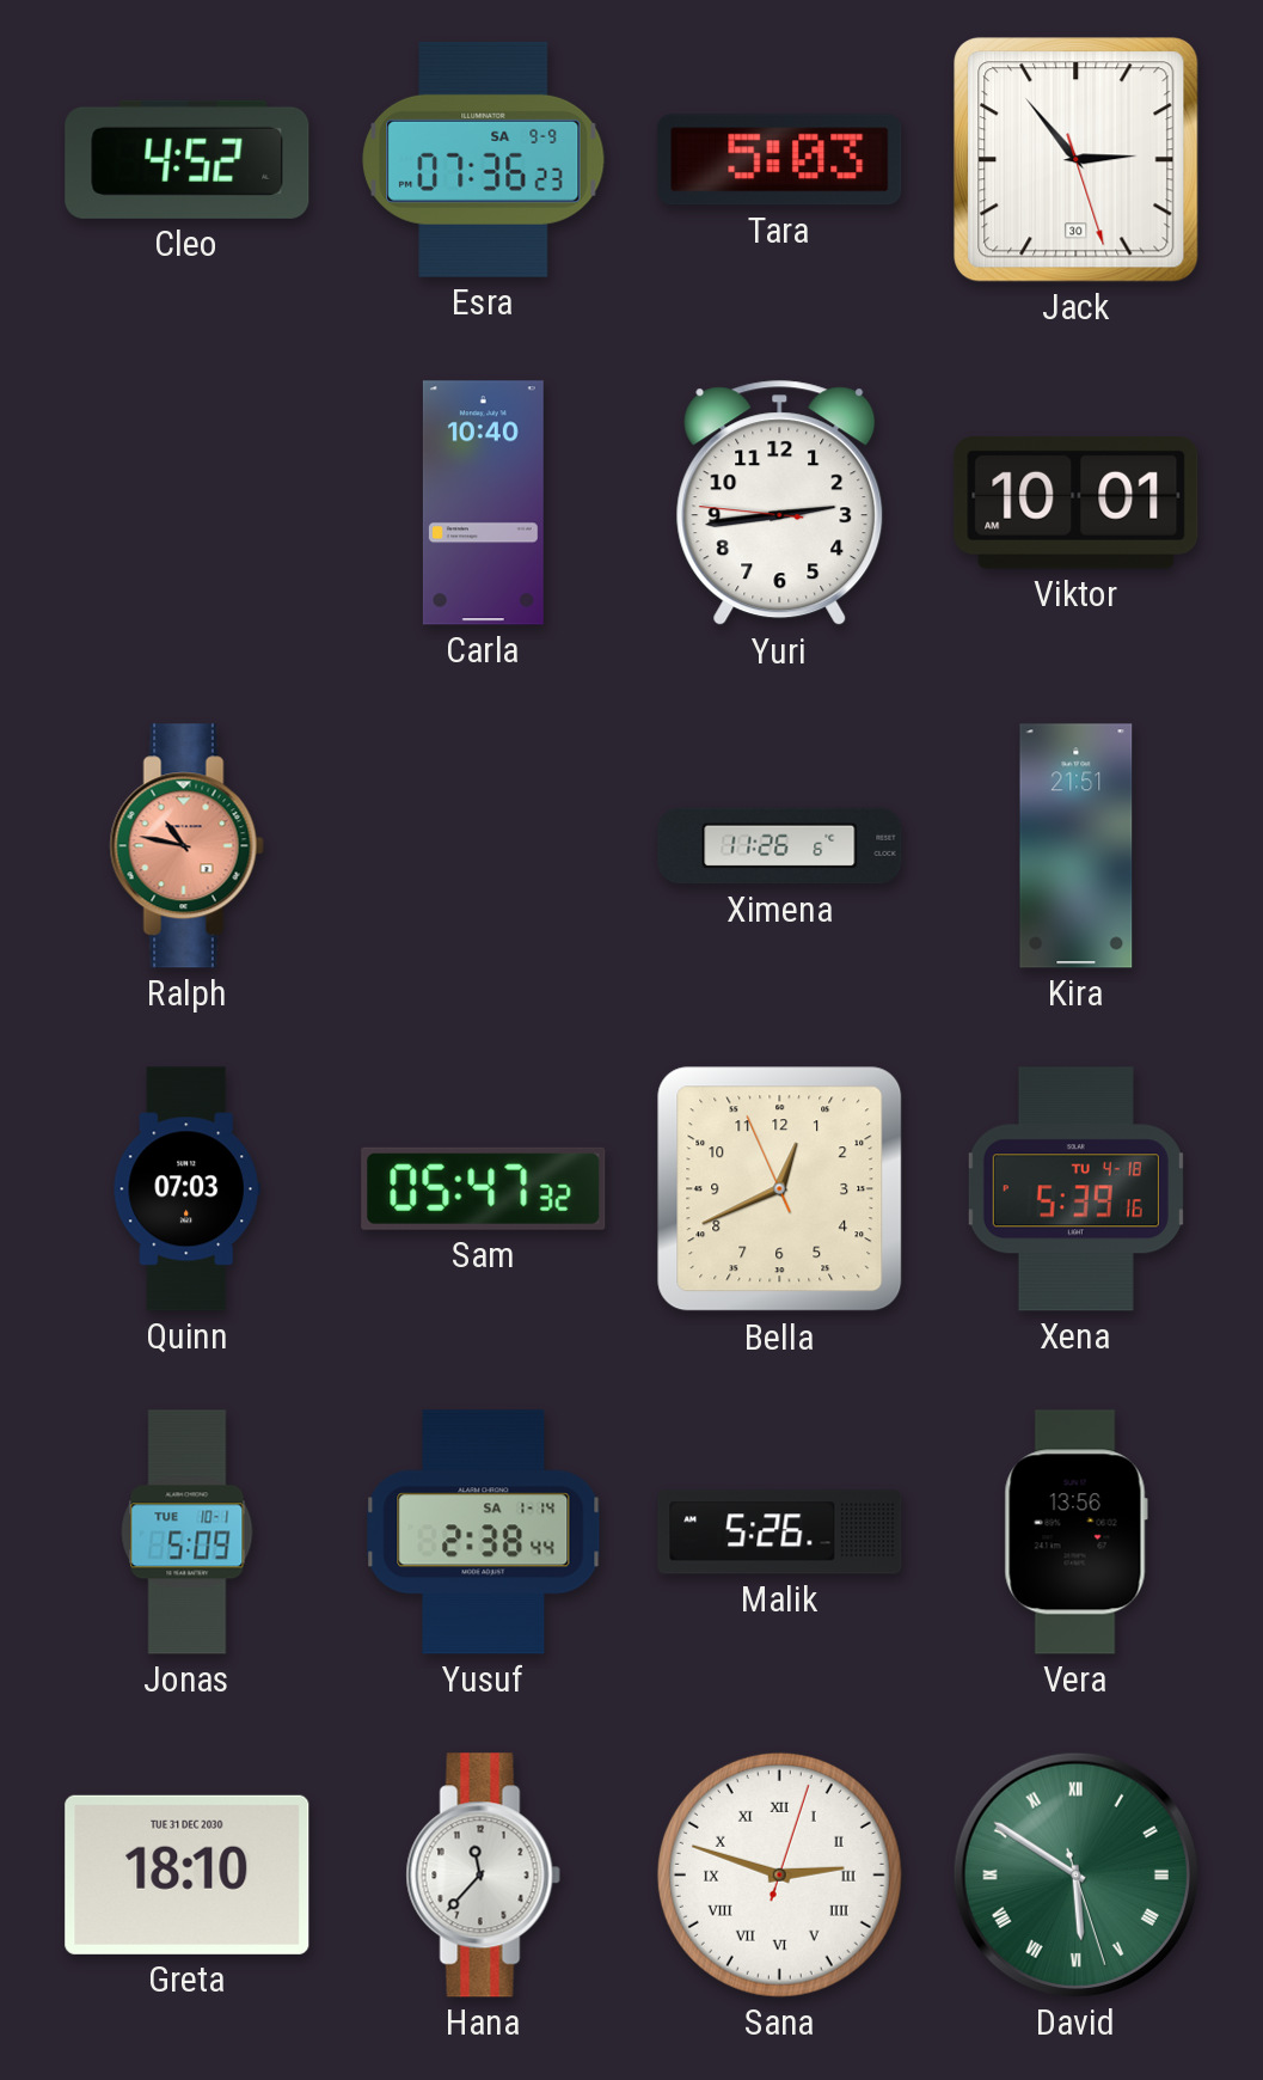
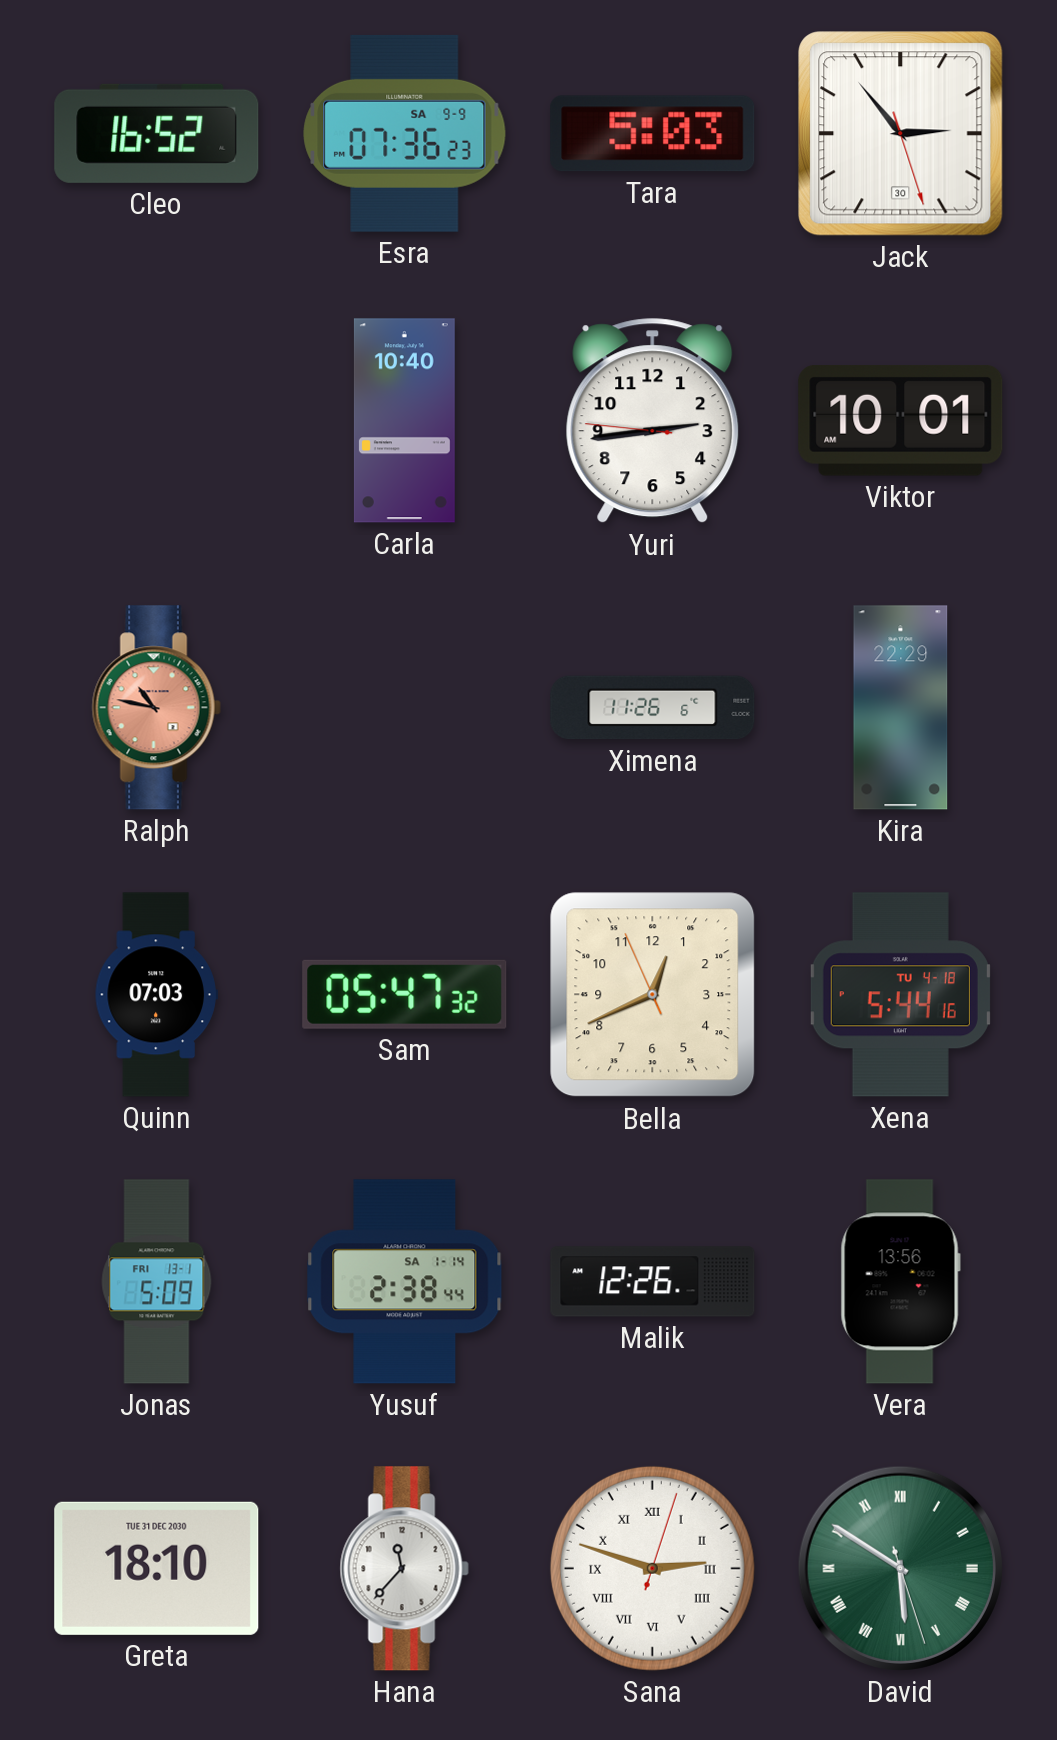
Cleo: 4:52 -> 16:52 (157, 133)
Kira: 21:51 -> 22:29 (901, 708)
Xena: 5:39 -> 5:44 (900, 995)
Jonas date: TUE 10-1 -> FRI 13-1 (157, 1282)
Malik: 5:26 -> 12:26 (653, 1282)
